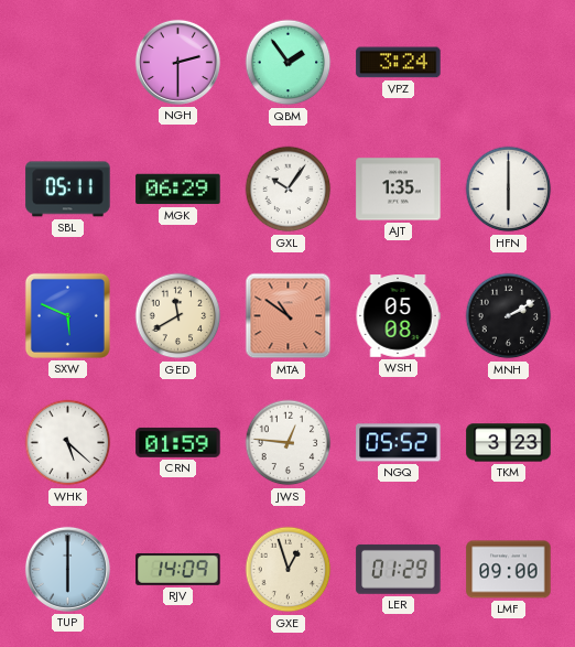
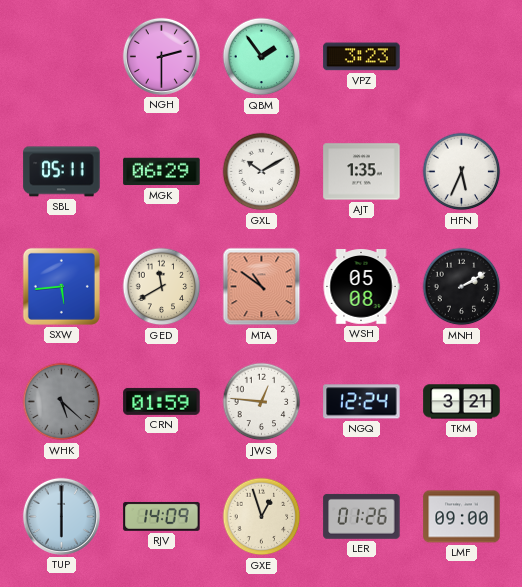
VPZ: 3:24 -> 3:23 (362, 57)
GXL: 10:06 -> 10:10 (262, 172)
HFN: 6:00 -> 5:34 (462, 172)
SXW: 5:49 -> 5:44 (61, 286)
WHK dial: white -> grey (62, 402)
NGQ: 05:52 -> 12:24 (362, 402)
TKM: 3:23 -> 3:21 (462, 402)
LER: 01:29 -> 01:26 (362, 516)
